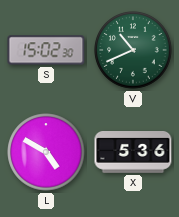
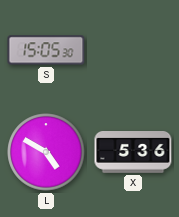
S: 15:02 -> 15:05 (46, 50)
V: 10:41 -> none (133, 50)
